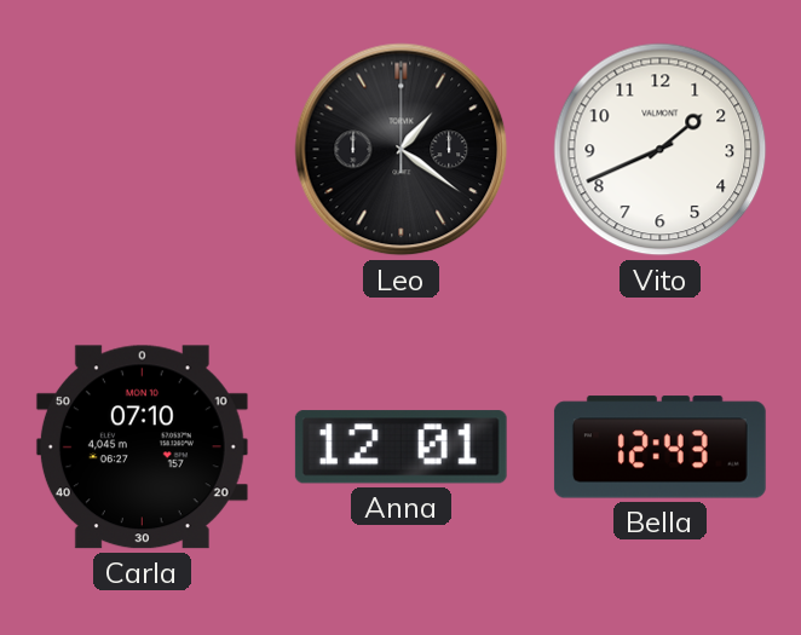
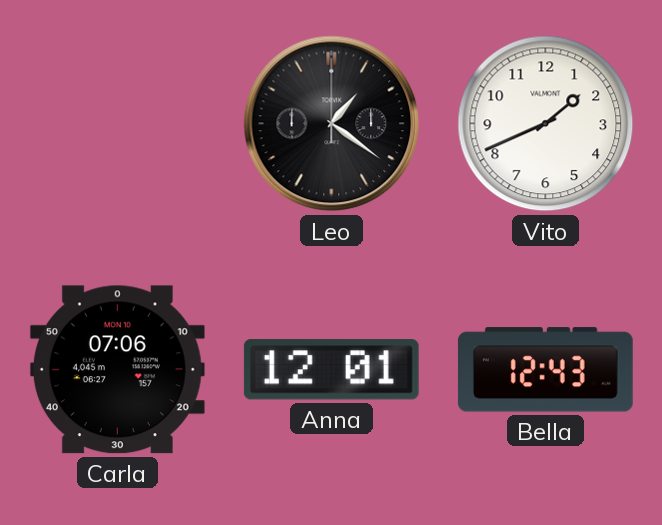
Carla: 07:10 -> 07:06 (117, 370)
